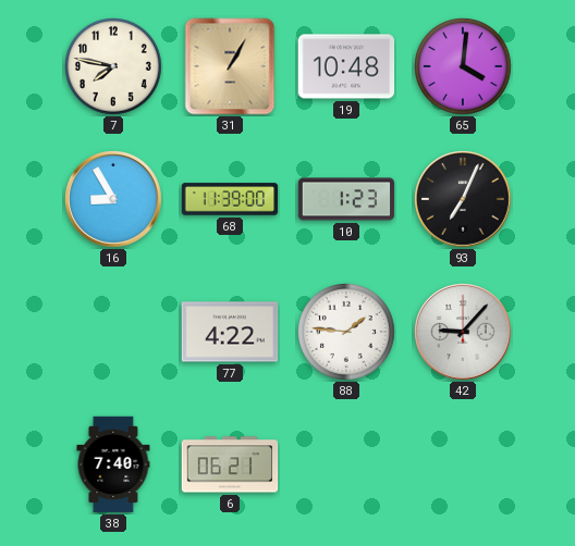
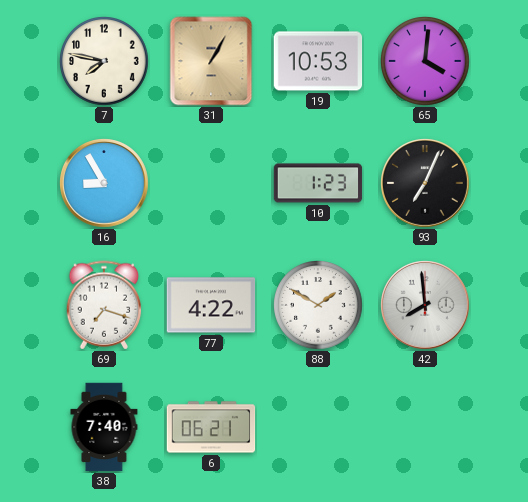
19: 10:48 -> 10:53 (318, 61)
68: 11:39 -> none (230, 199)
69: none -> 7:18 (104, 305)
88: 1:46 -> 1:50 (318, 305)
42: 9:07 -> 7:59 (425, 305)
